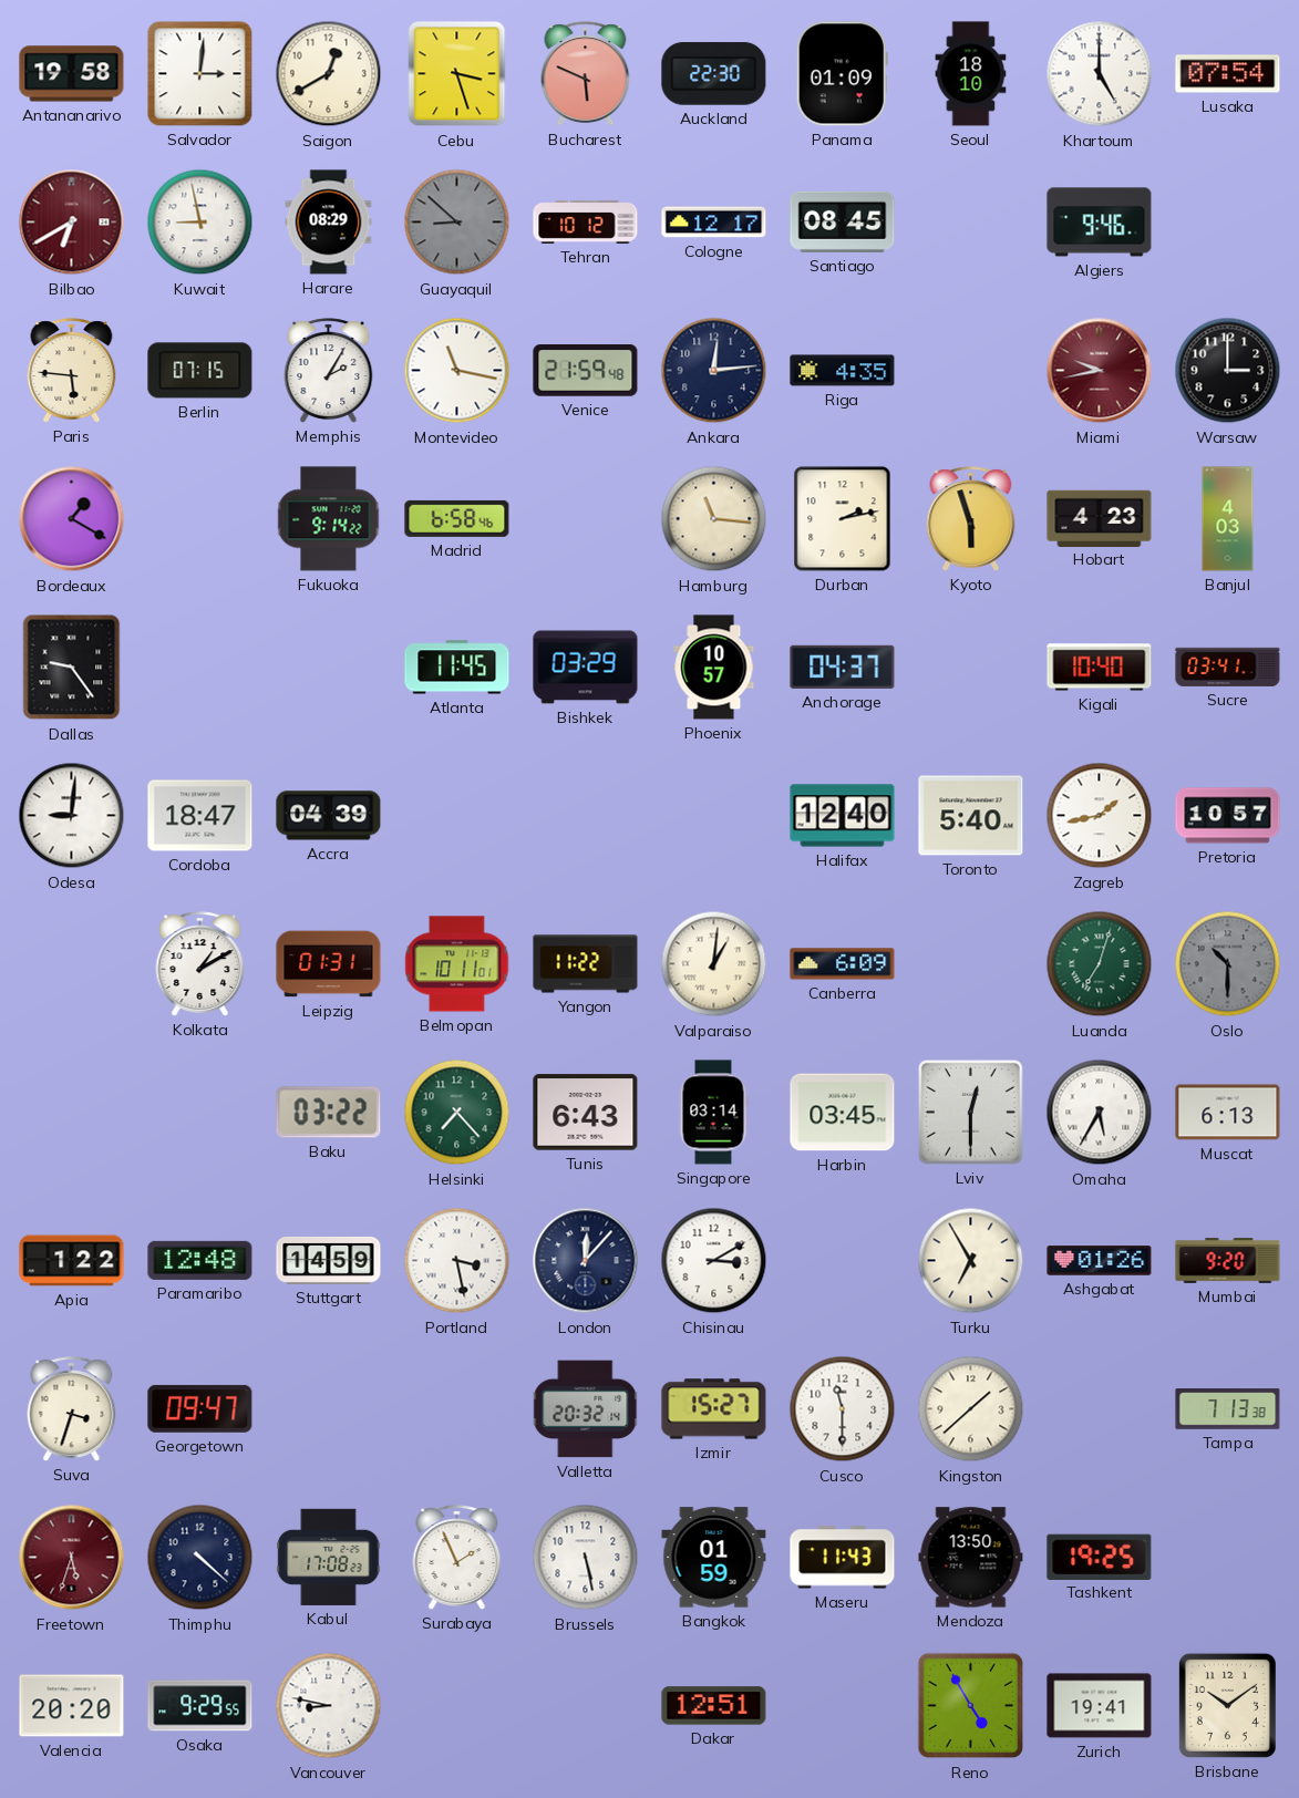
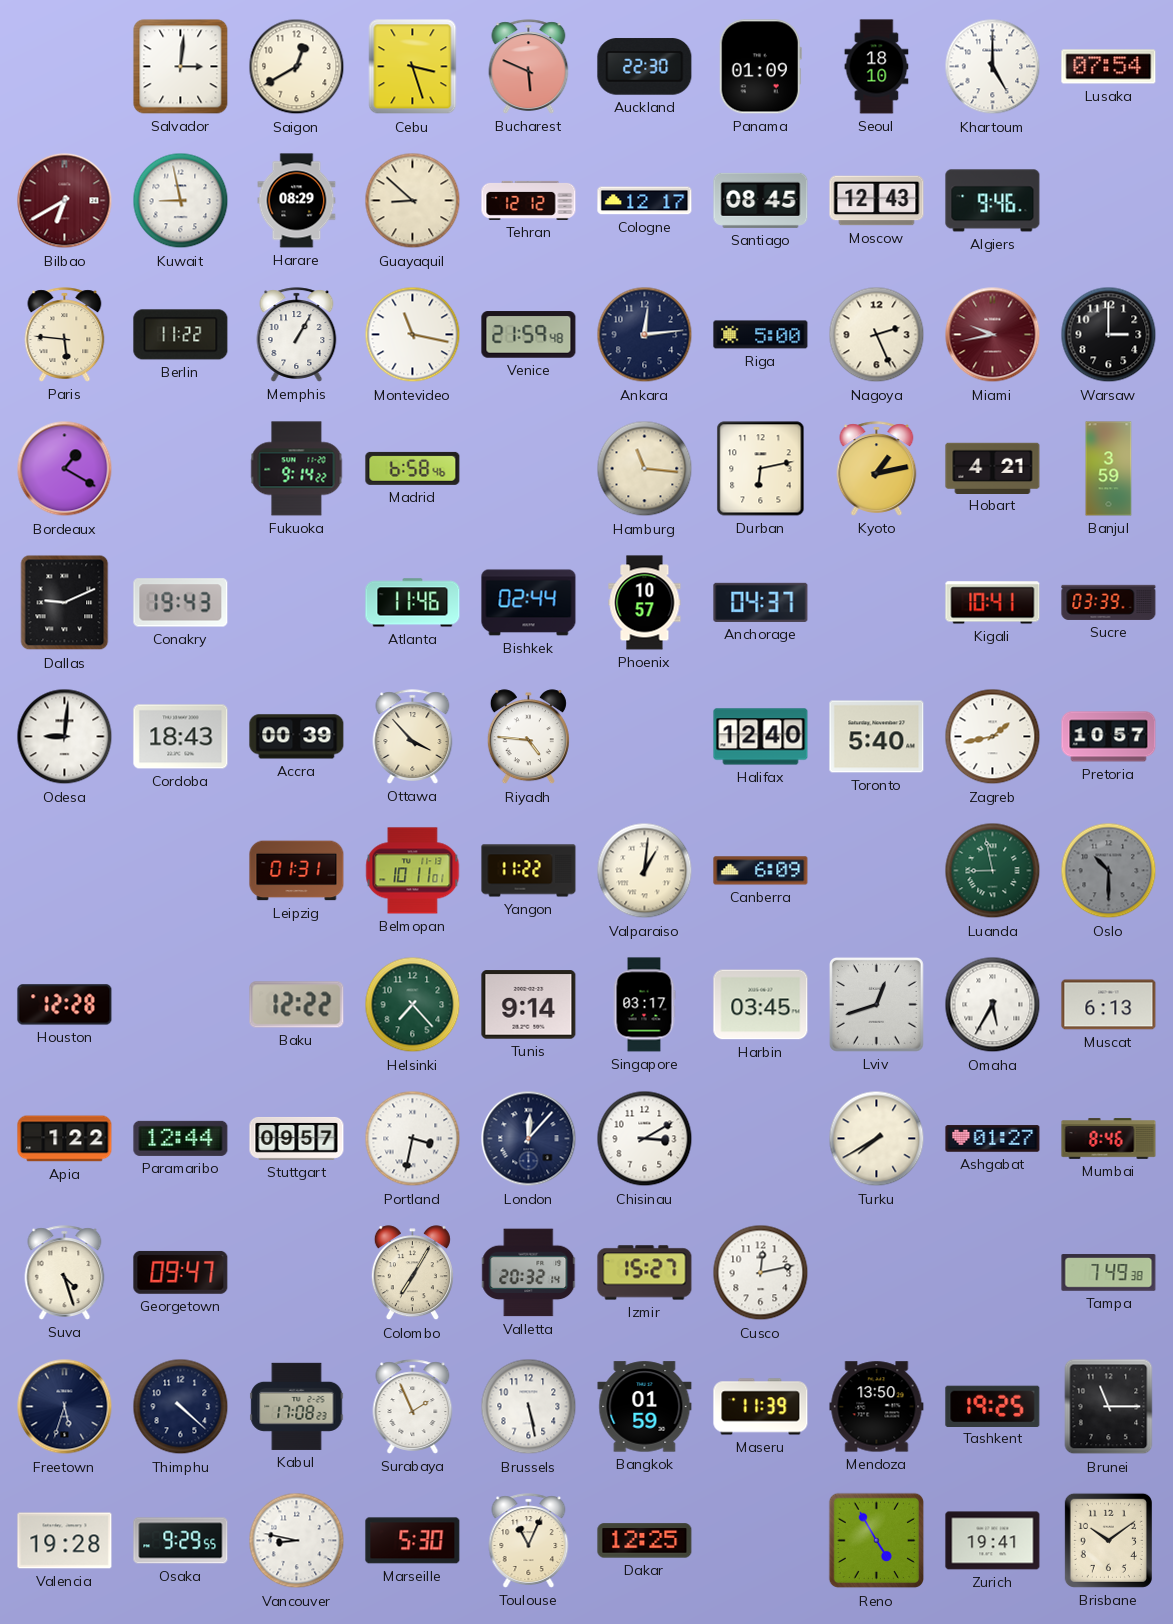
Antananarivo: 19:58 -> none (72, 74)
Guayaquil dial: grey -> cream (413, 201)
Tehran: 10:12 -> 12:12 (529, 200)
Moscow: none -> 12:43 (877, 201)
Berlin: 07:15 -> 11:22 (181, 335)
Memphis: 2:05 -> 1:05 (297, 335)
Riga: 4:35 -> 5:00 (761, 335)
Nagoya: none -> 2:26 (877, 335)
Durban: 2:13 -> 6:13 (761, 469)
Kyoto: 5:57 -> 1:13 (877, 469)
Hobart: 4:23 -> 4:21 (993, 468)
Banjul: 4:03 -> 3:59 (1109, 469)
Dallas: 9:24 -> 9:11 (65, 603)
Conakry: none -> 19:43 (181, 603)
Atlanta: 11:45 -> 11:46 (413, 603)
Bishkek: 03:29 -> 02:44 (529, 603)
Kigali: 10:40 -> 10:41 (993, 603)
Sucre: 03:41 -> 03:39 (1109, 602)
Cordoba: 18:47 -> 18:43 (181, 737)
Accra: 04:39 -> 00:39 (297, 737)
Ottawa: none -> 3:53 (413, 737)
Riyadh: none -> 4:46 (528, 737)
Kolkata: 1:10 -> none (200, 964)
Luanda: 7:03 -> 8:58 (993, 871)
Houston: none -> 12:28 (65, 1005)
Baku: 03:22 -> 12:22 (297, 1005)
Tunis: 6:43 -> 9:14 (529, 1005)
Singapore: 03:14 -> 03:17 (644, 1005)
Lviv: 12:30 -> 12:42 (876, 1004)
Paramaribo: 12:48 -> 12:44 (181, 1138)
Stuttgart: 14:59 -> 09:57 (297, 1138)
Portland: 3:28 -> 3:32 (413, 1139)
Turku: 6:55 -> 7:40 (877, 1139)
Ashgabat: 01:26 -> 01:27 (993, 1139)
Mumbai: 9:20 -> 8:46 (1109, 1139)
Suva: 3:33 -> 4:27 (65, 1273)
Colombo: none -> 7:05 (412, 1273)
Cusco: 11:30 -> 12:13 (761, 1273)
Kingston: 1:38 -> none (971, 1409)
Tampa: 7:13 -> 7:49 (1109, 1273)
Freetown dial: burgundy -> navy (65, 1407)
Maseru: 11:43 -> 11:39 (761, 1407)
Brunei: none -> 11:15 (1109, 1407)
Valencia: 20:20 -> 19:28 (65, 1541)
Marseille: none -> 5:30 (413, 1541)
Toulouse: none -> 11:04 (529, 1541)
Dakar: 12:51 -> 12:25 (645, 1541)
